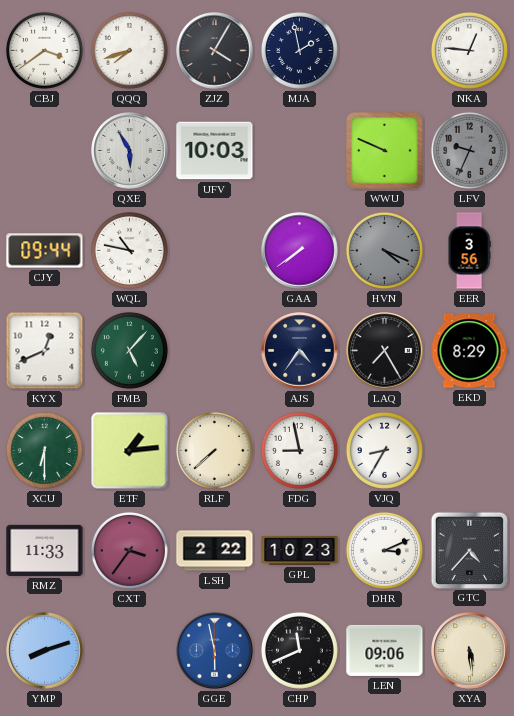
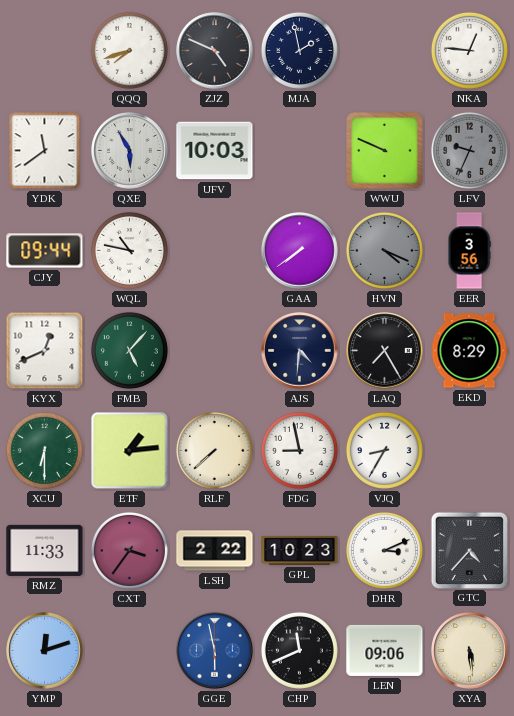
CBJ: 3:39 -> none (44, 50)
ZJZ: 4:05 -> 4:49 (215, 51)
YDK: none -> 11:39 (45, 151)
AJS: 4:36 -> 4:31 (300, 351)
YMP: 8:12 -> 12:12 (45, 651)
